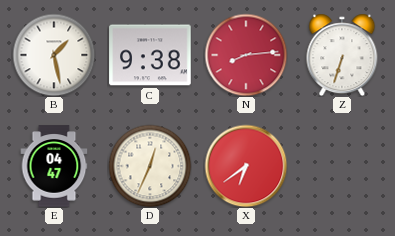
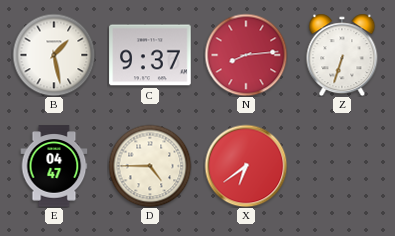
C: 9:38 -> 9:37 (150, 55)
D: 12:34 -> 4:45 (150, 166)
